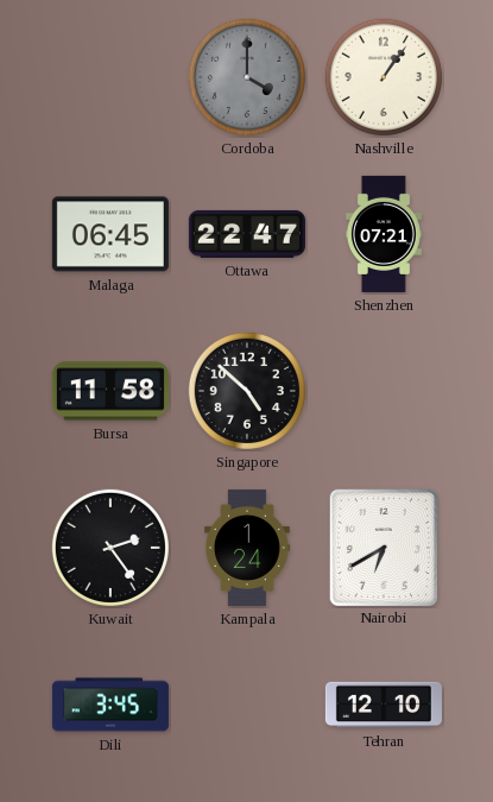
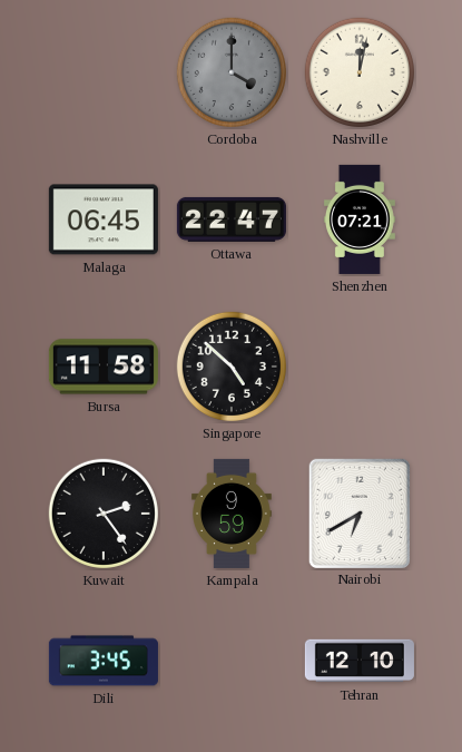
Nashville: 1:06 -> 12:02 (360, 72)
Kampala: 1:24 -> 9:59 (233, 514)
